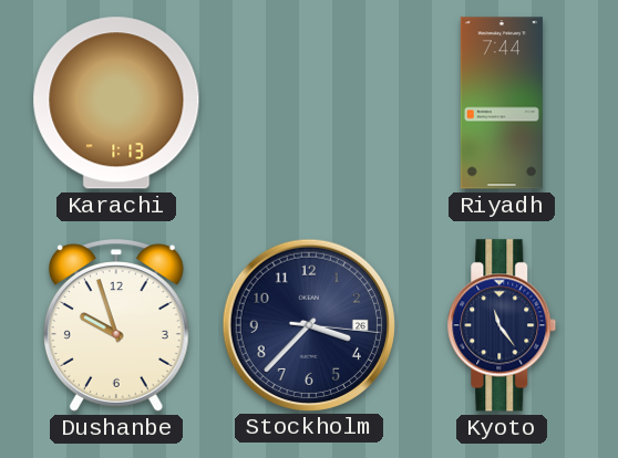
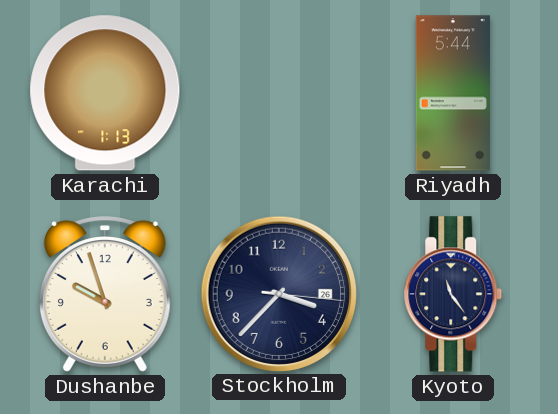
Riyadh: 7:44 -> 5:44 (453, 93)
